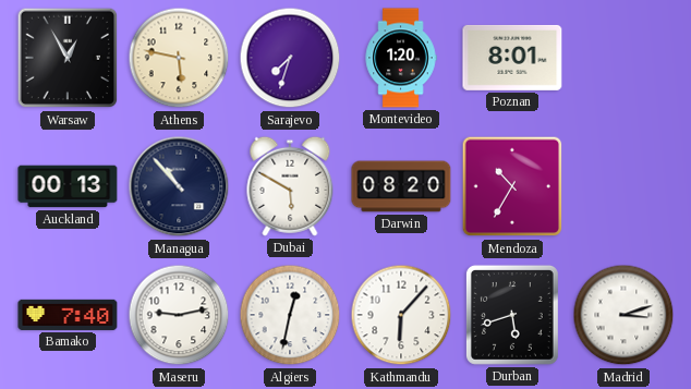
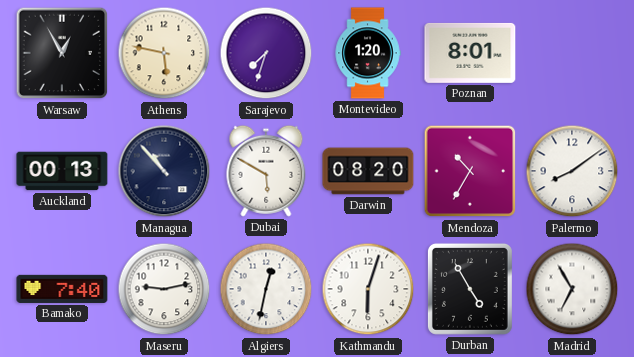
Palermo: none -> 8:09 (572, 171)
Kathmandu: 6:07 -> 6:03 (368, 289)
Durban: 5:42 -> 4:55 (470, 289)
Madrid: 3:12 -> 6:55 (572, 289)
